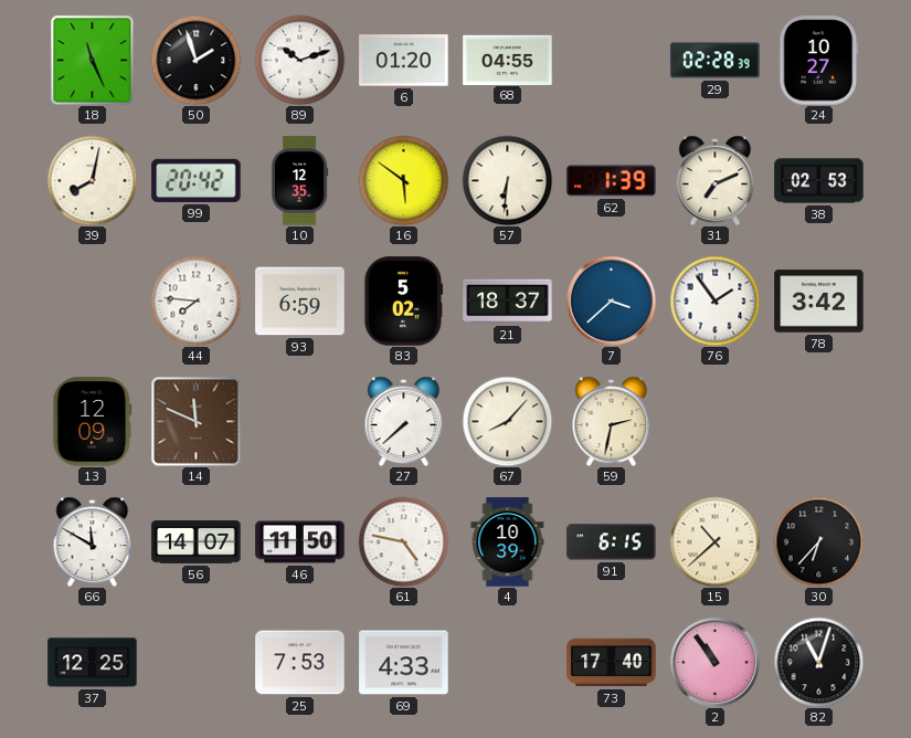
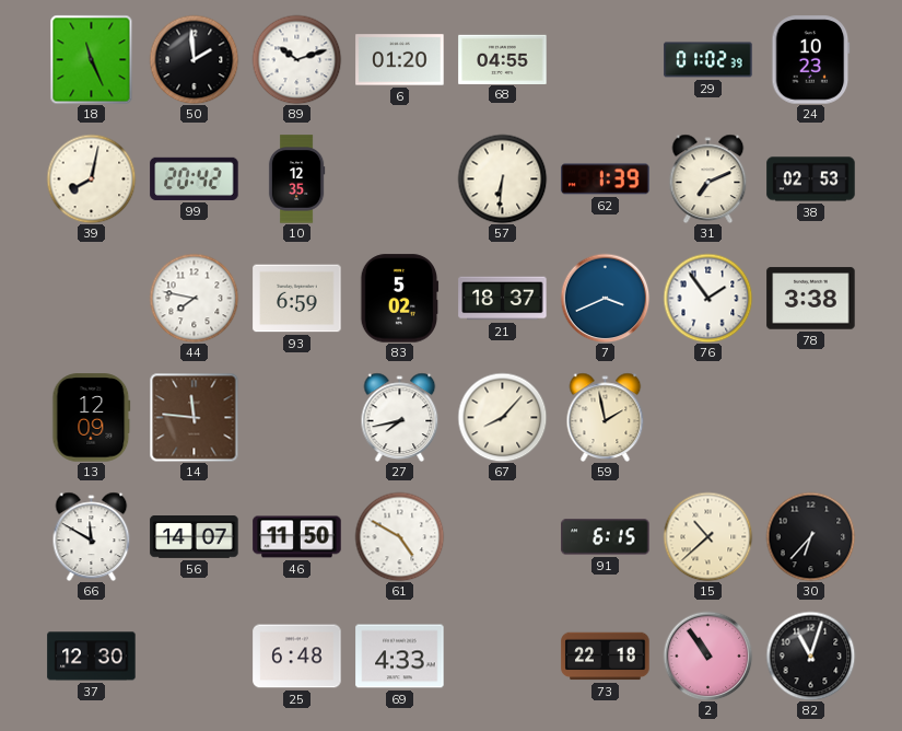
50: 1:57 -> 1:59 (194, 59)
29: 02:28 -> 01:02 (708, 60)
24: 10:27 -> 10:23 (811, 60)
16: 5:51 -> none (403, 180)
44: 7:46 -> 7:47 (194, 298)
7: 3:38 -> 3:41 (605, 298)
78: 3:42 -> 3:38 (811, 299)
14: 11:49 -> 11:46 (194, 417)
27: 7:38 -> 7:43 (400, 417)
59: 2:32 -> 1:58 (606, 417)
61: 4:47 -> 4:50 (399, 536)
4: 10:39 -> none (508, 542)
37: 12:25 -> 12:30 (92, 657)
25: 7:53 -> 6:48 (297, 657)
73: 17:40 -> 22:18 (606, 657)
